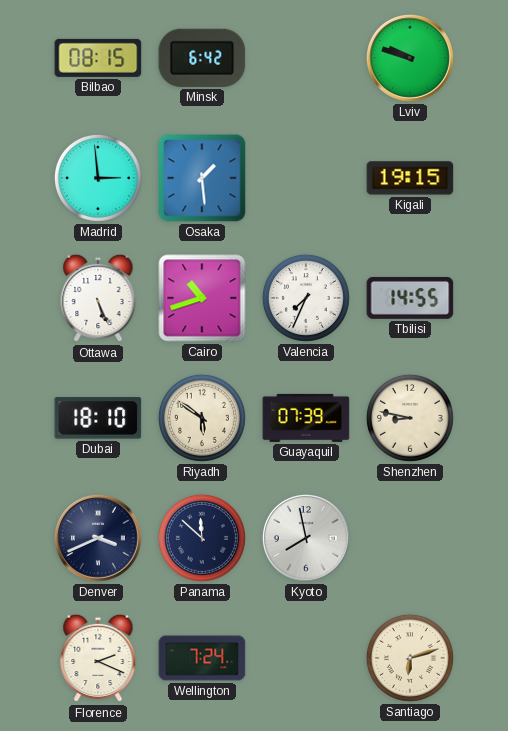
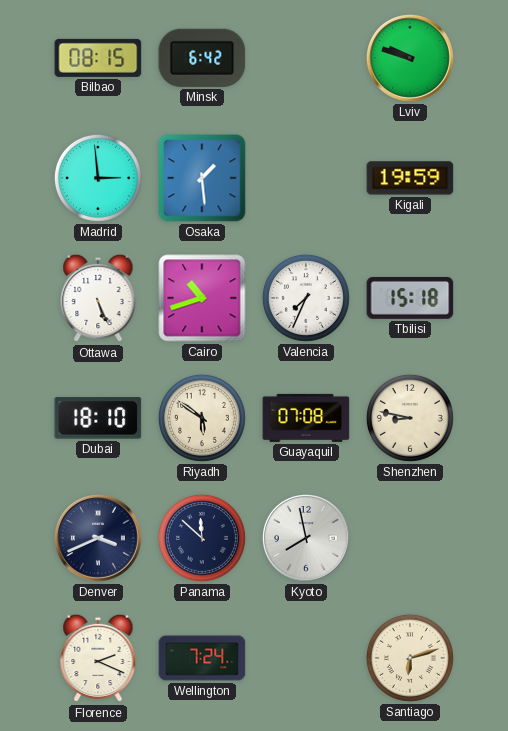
Kigali: 19:15 -> 19:59 (410, 178)
Tbilisi: 14:55 -> 15:18 (410, 298)
Guayaquil: 07:39 -> 07:08 (306, 418)
